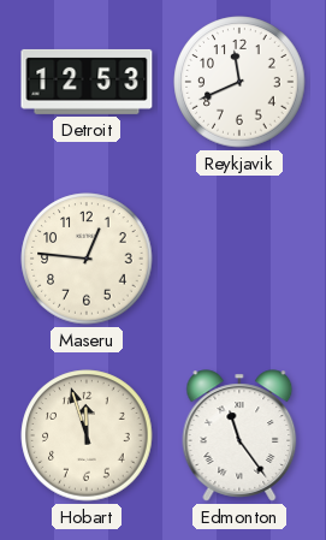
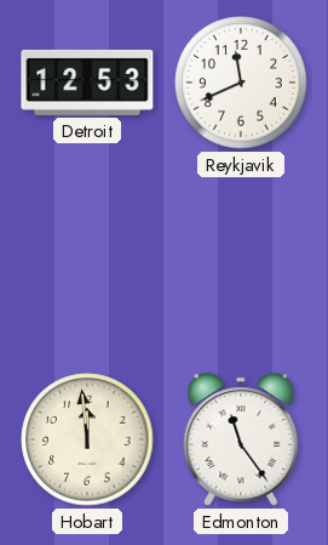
Maseru: 12:46 -> none (87, 259)
Hobart: 11:57 -> 11:59 (87, 439)
